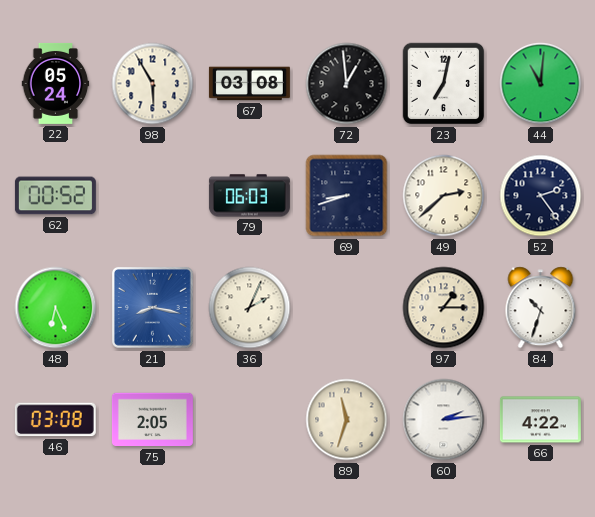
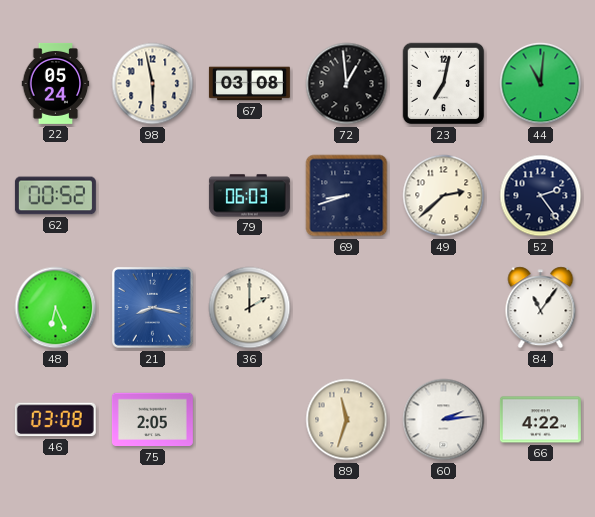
98: 5:55 -> 5:58 (153, 84)
36: 2:04 -> 2:00 (250, 308)
97: 1:15 -> none (444, 308)
84: 10:33 -> 11:06 (541, 308)
